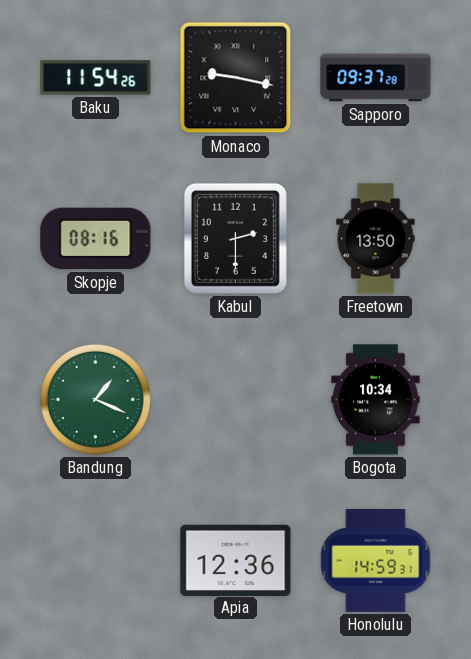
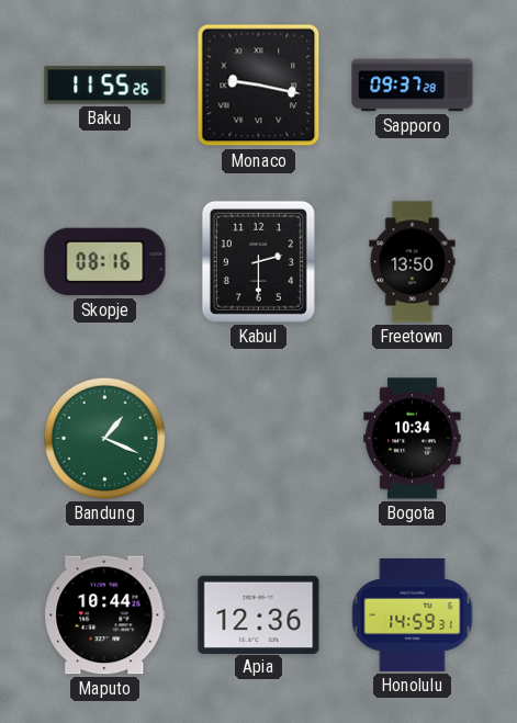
Baku: 11:54 -> 11:55 (105, 86)
Maputo: none -> 10:44 (105, 615)
